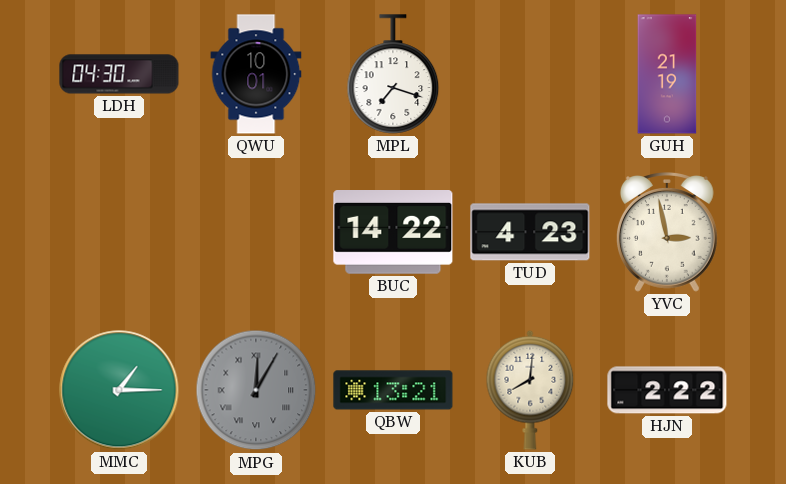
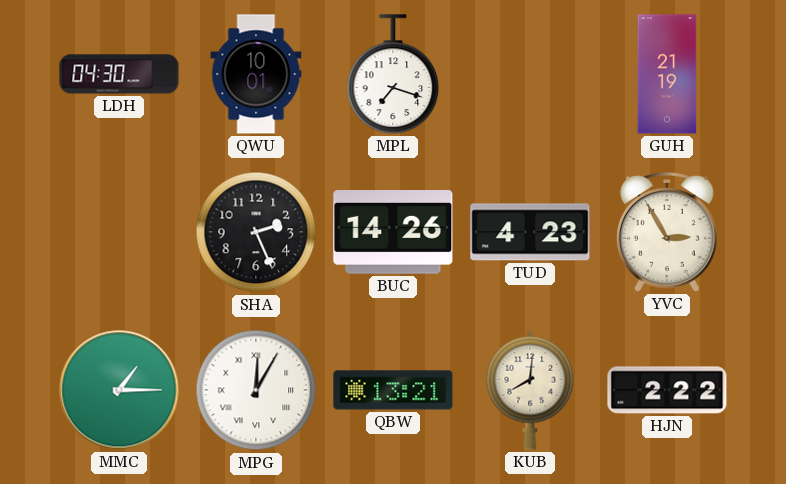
SHA: none -> 2:26 (256, 232)
BUC: 14:22 -> 14:26 (393, 233)
YVC: 2:58 -> 2:55 (667, 233)
MPG dial: grey -> white (256, 390)
